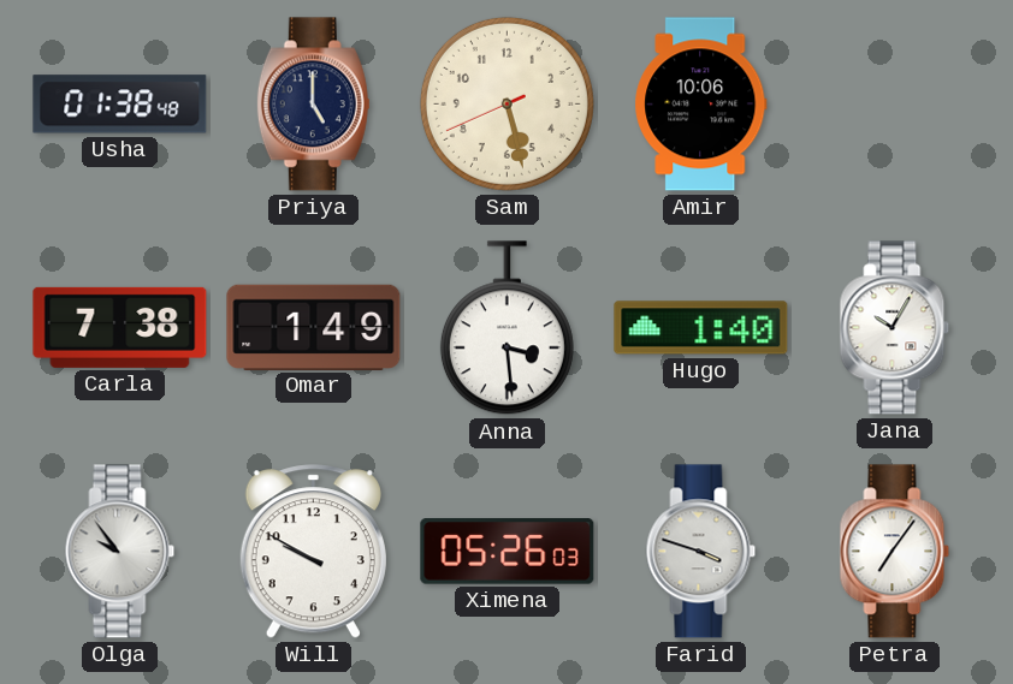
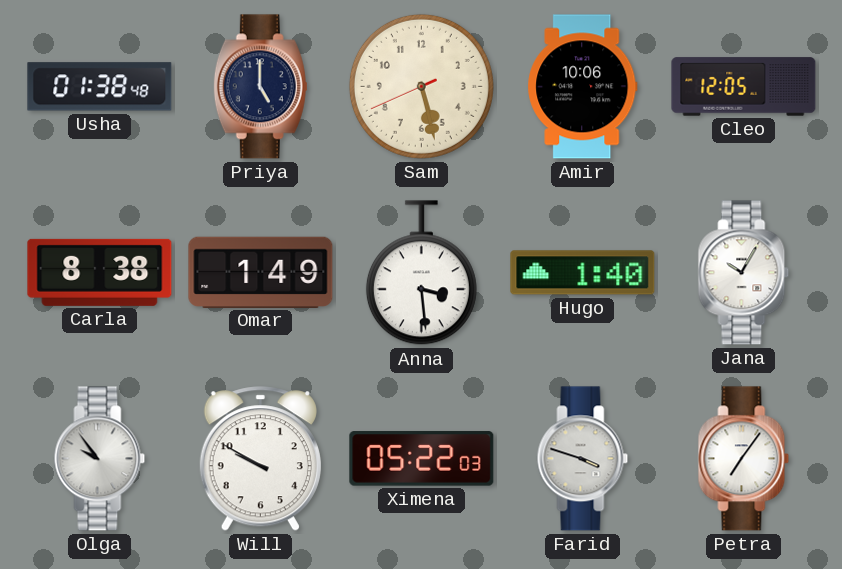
Cleo: none -> 12:05 (744, 87)
Carla: 7:38 -> 8:38 (100, 272)
Ximena: 05:26 -> 05:22 (422, 459)
